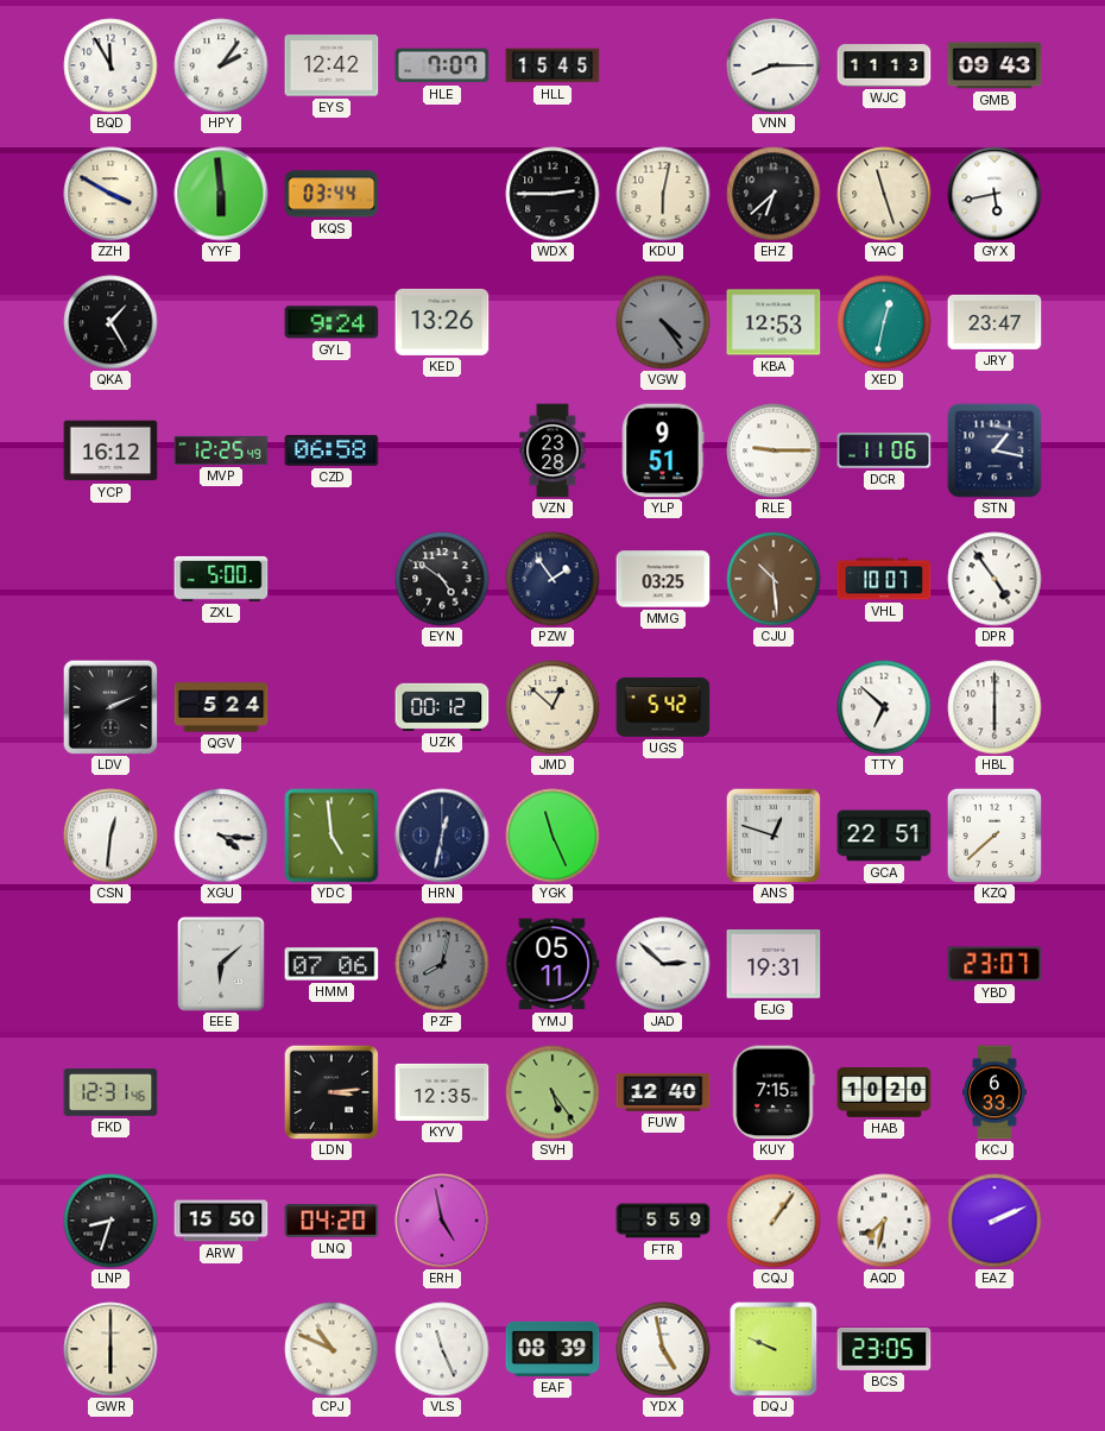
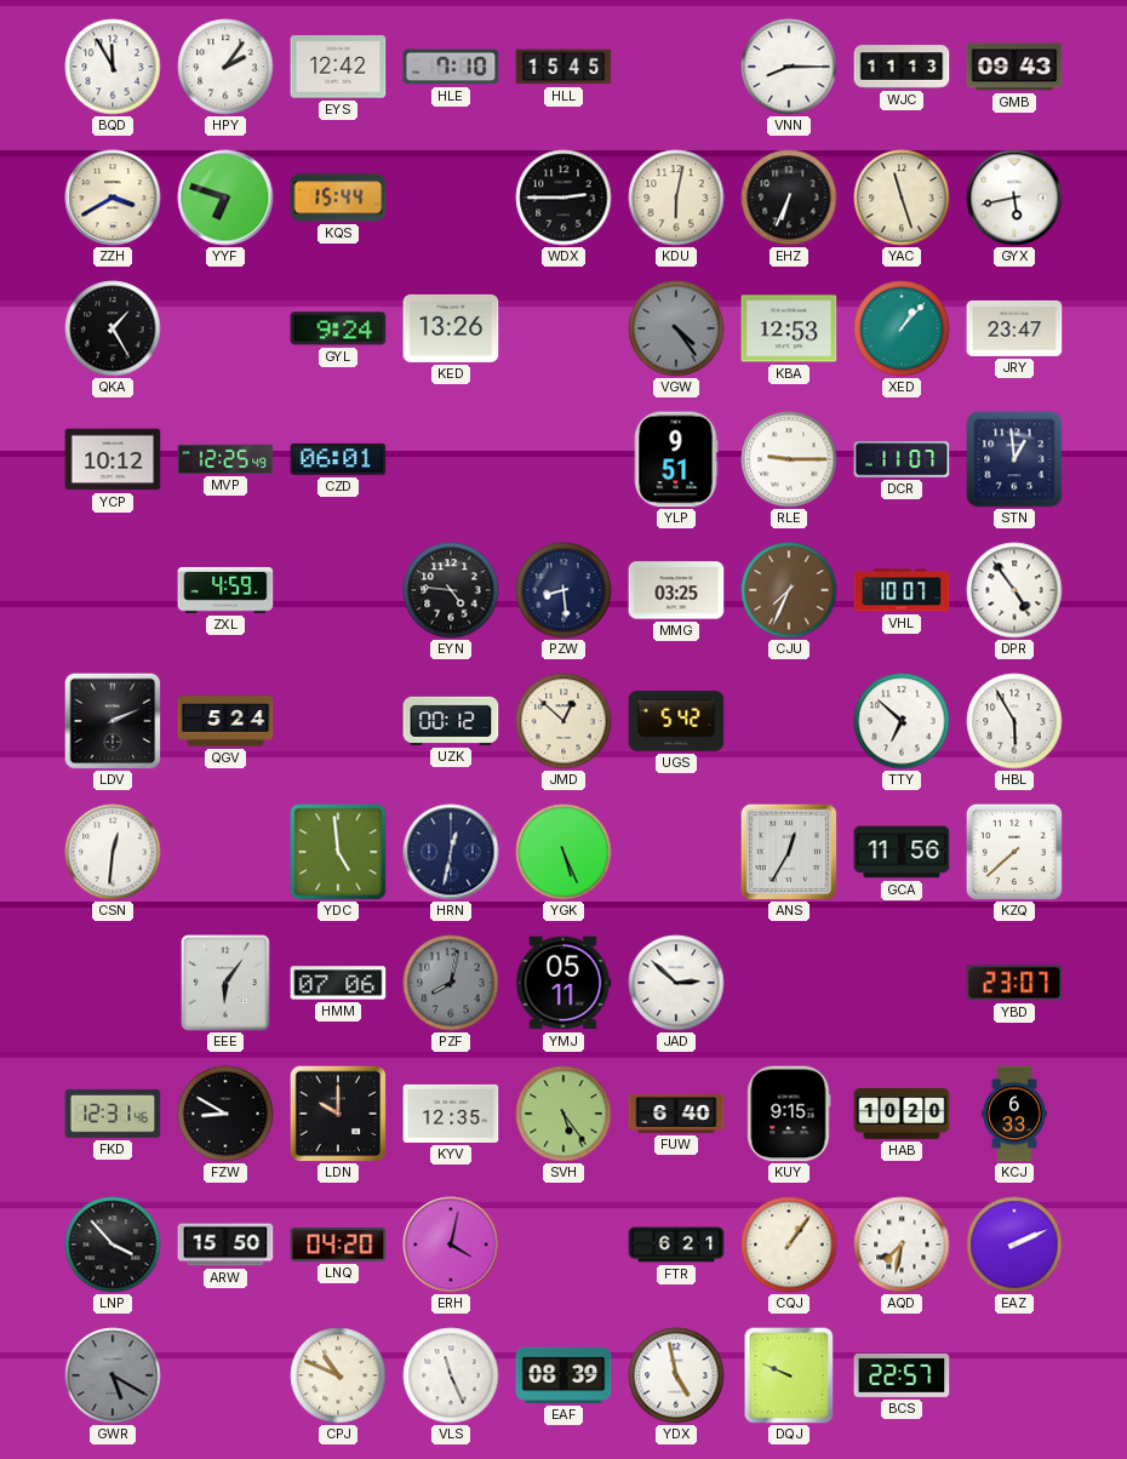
HLE: 7:07 -> 7:10 (451, 67)
ZZH: 3:50 -> 3:40 (113, 198)
YYF: 5:59 -> 6:48 (225, 198)
KQS: 03:44 -> 15:44 (338, 198)
EHZ: 6:38 -> 6:34 (789, 198)
XED: 12:32 -> 1:07 (902, 328)
YCP: 16:12 -> 10:12 (113, 459)
CZD: 06:58 -> 06:01 (338, 459)
VZN: 23:28 -> none (552, 450)
DCR: 11:06 -> 11:07 (902, 459)
STN: 1:17 -> 12:59 (1014, 459)
ZXL: 5:00 -> 4:59 (225, 590)
EYN: 4:51 -> 4:46 (451, 590)
PZW: 1:54 -> 8:29 (563, 590)
CJU: 10:29 -> 7:34 (789, 590)
HBL: 6:00 -> 5:55 (1014, 721)
XGU: 4:16 -> none (221, 836)
YGK: 11:26 -> 5:26 (563, 852)
ANS: 12:48 -> 12:35 (789, 852)
GCA: 22:51 -> 11:56 (902, 852)
EEE: 6:08 -> 6:06 (225, 983)
EJG: 19:31 -> none (773, 965)
FZW: none -> 8:50 (225, 1114)
LDN: 3:14 -> 10:00 (338, 1114)
FUW: 12:40 -> 6:40 (676, 1114)
KUY: 7:15 -> 9:15 (789, 1114)
LNP: 8:33 -> 3:53 (113, 1245)
ERH: 4:58 -> 4:02 (451, 1245)
FTR: 5:59 -> 6:21 (676, 1245)
GWR: 6:00 -> 5:20 (113, 1375)
GWR dial: cream -> grey (113, 1375)
BCS: 23:05 -> 22:57 (902, 1375)
